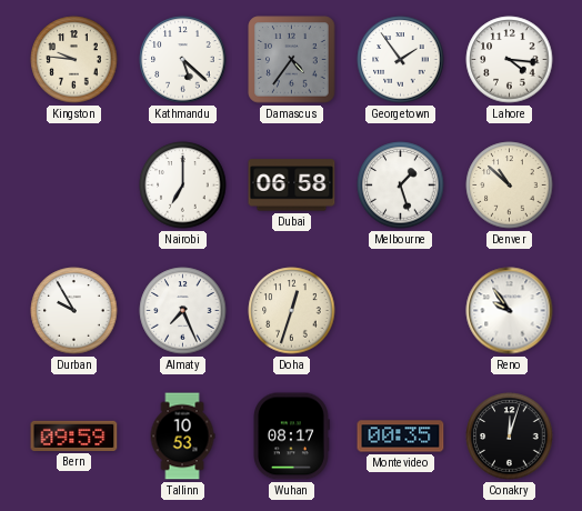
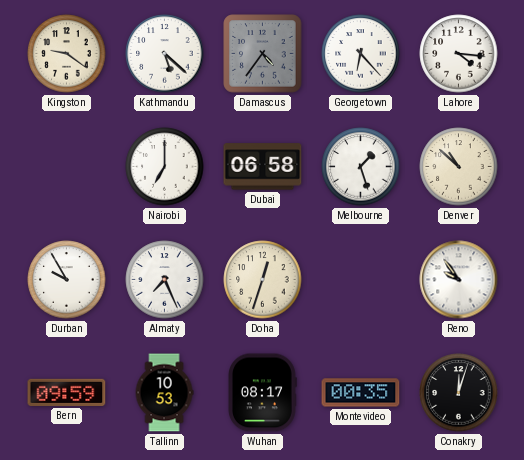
Kingston: 9:46 -> 9:21 (67, 54)
Georgetown: 1:54 -> 6:23 (361, 54)
